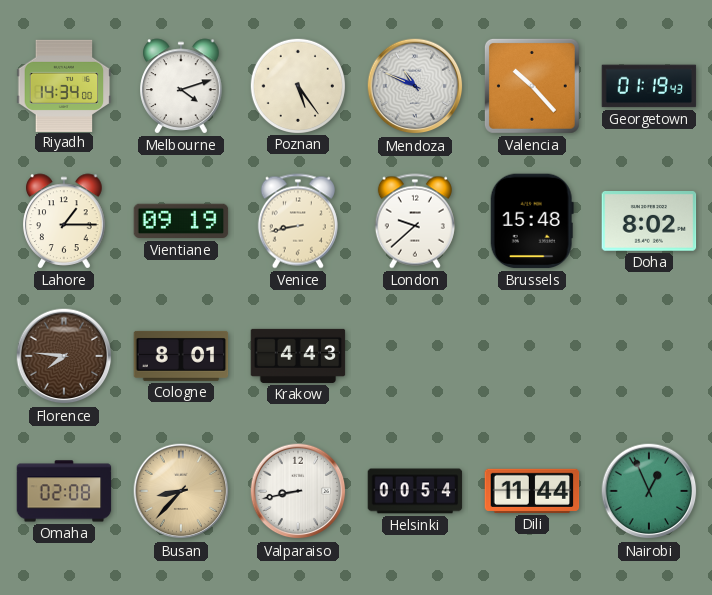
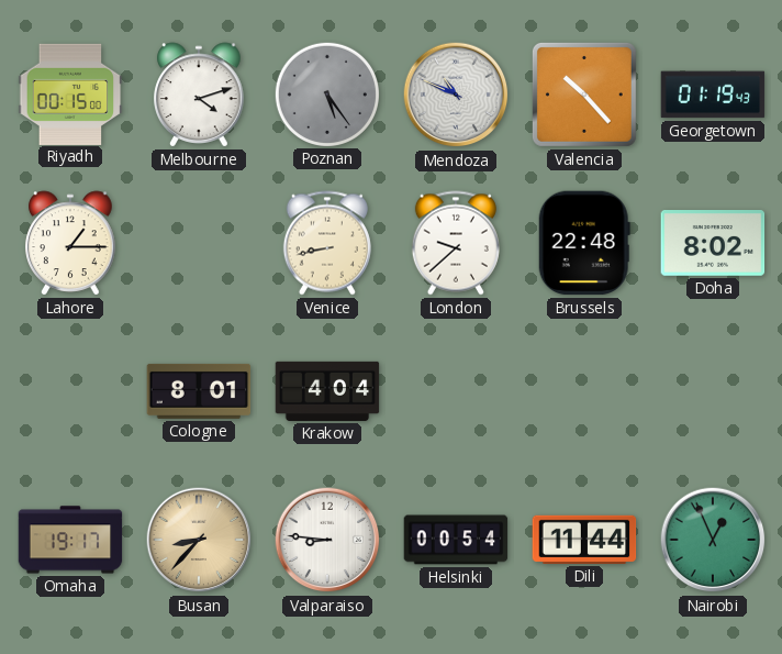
Riyadh: 14:34 -> 00:15 (70, 93)
Poznan dial: cream -> grey (326, 93)
Vientiane: 09:19 -> none (181, 221)
Brussels: 15:48 -> 22:48 (584, 243)
Florence: 7:46 -> none (64, 356)
Krakow: 4:43 -> 4:04 (327, 391)
Omaha: 02:08 -> 19:17 (70, 540)
Valparaiso: 8:43 -> 8:46 (327, 540)
